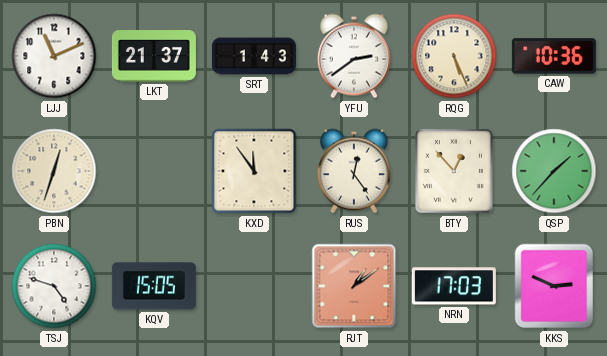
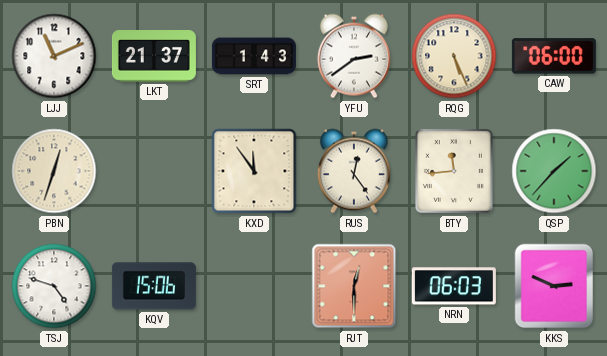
CAW: 10:36 -> 06:00 (554, 56)
BTY: 12:53 -> 11:44 (454, 171)
KQV: 15:05 -> 15:06 (154, 286)
RJT: 1:09 -> 12:30 (354, 286)
NRN: 17:03 -> 06:03 (454, 286)
